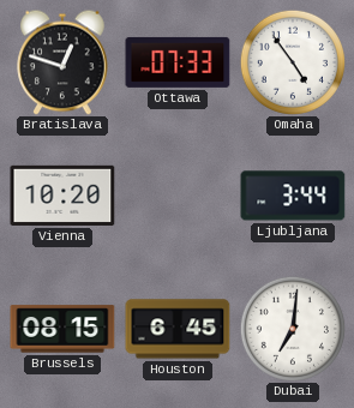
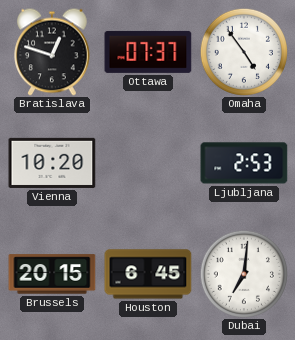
Ottawa: 07:33 -> 07:37 (148, 52)
Ljubljana: 3:44 -> 2:53 (244, 163)
Brussels: 08:15 -> 20:15 (52, 274)
